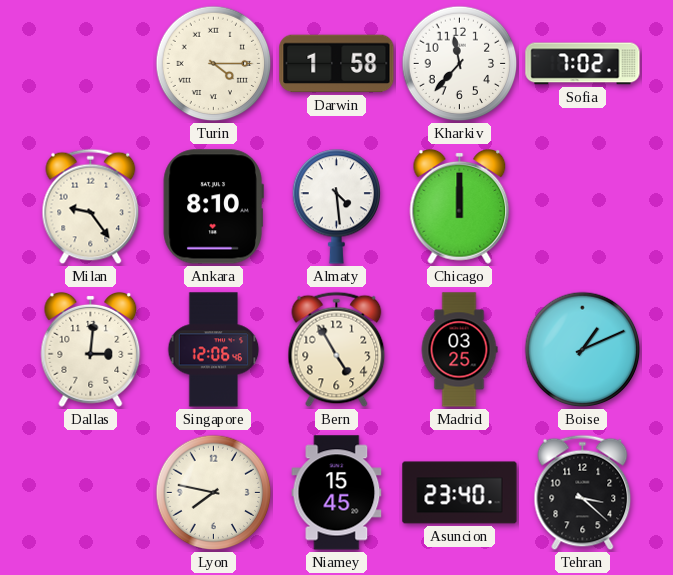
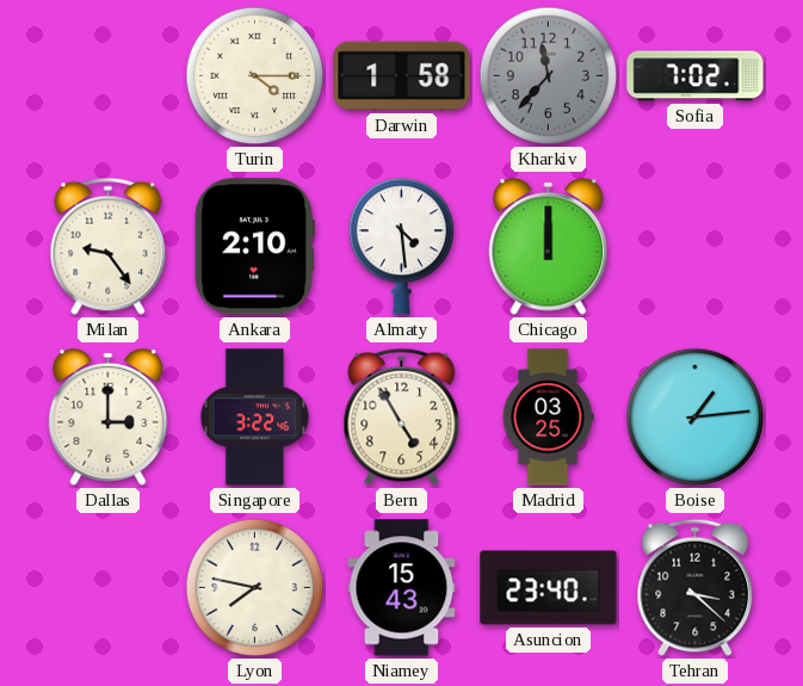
Kharkiv dial: white -> grey (549, 76)
Ankara: 8:10 -> 2:10 (254, 247)
Dallas: 3:01 -> 3:00 (109, 416)
Singapore: 12:06 -> 3:22 (255, 418)
Boise: 1:11 -> 1:14 (696, 418)
Niamey: 15:45 -> 15:43 (402, 588)
